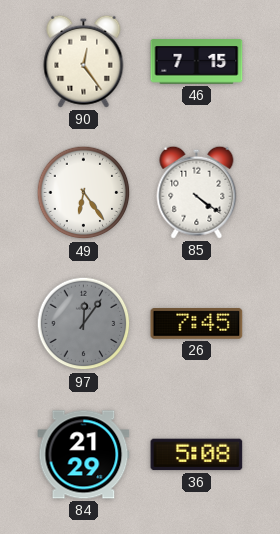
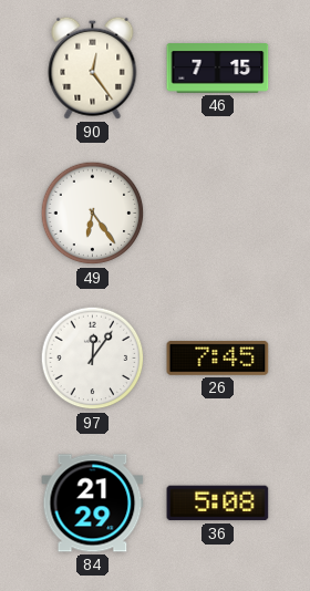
85: 4:21 -> none (197, 192)
97 dial: grey -> white (93, 359)
